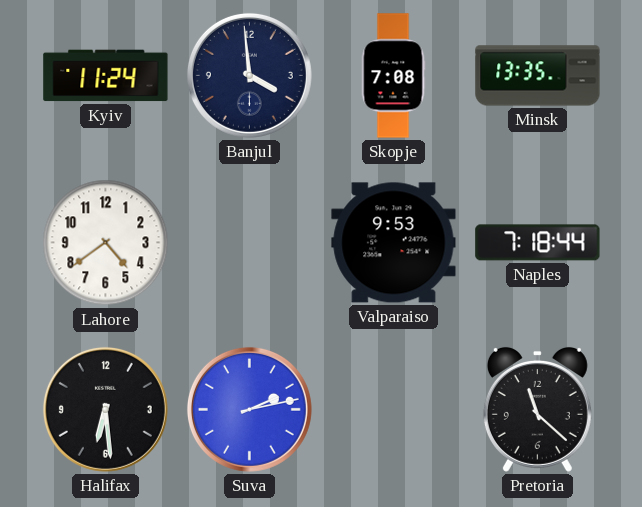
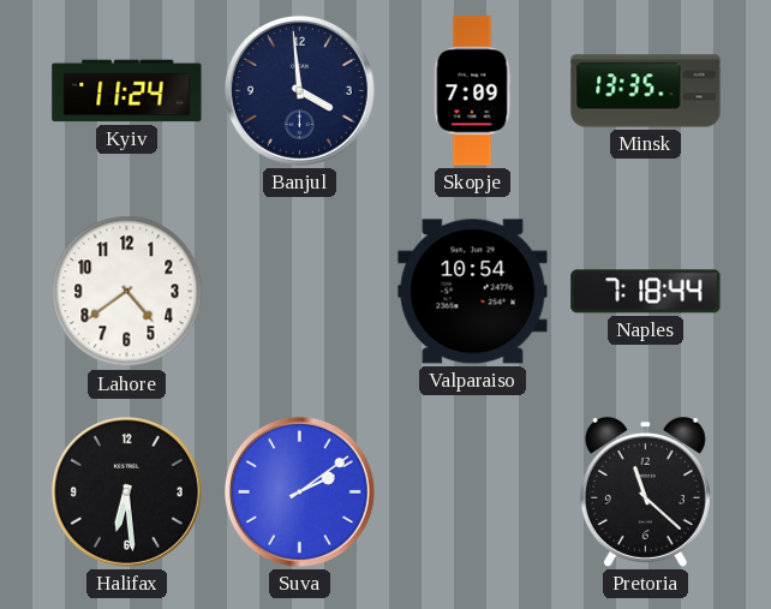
Skopje: 7:08 -> 7:09 (472, 91)
Valparaiso: 9:53 -> 10:54 (473, 292)
Suva: 2:13 -> 2:09 (299, 491)
